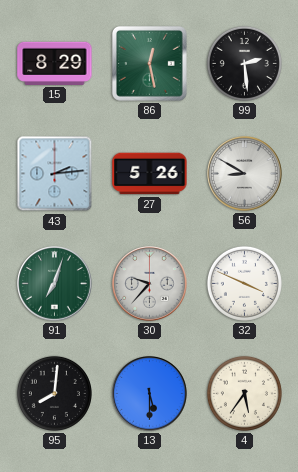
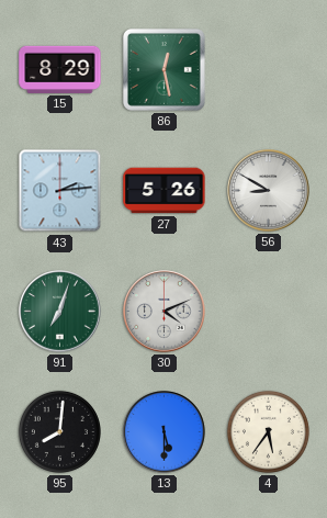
99: 2:29 -> none (244, 63)
30: 9:37 -> 4:11 (165, 312)
32: 3:49 -> none (244, 283)
